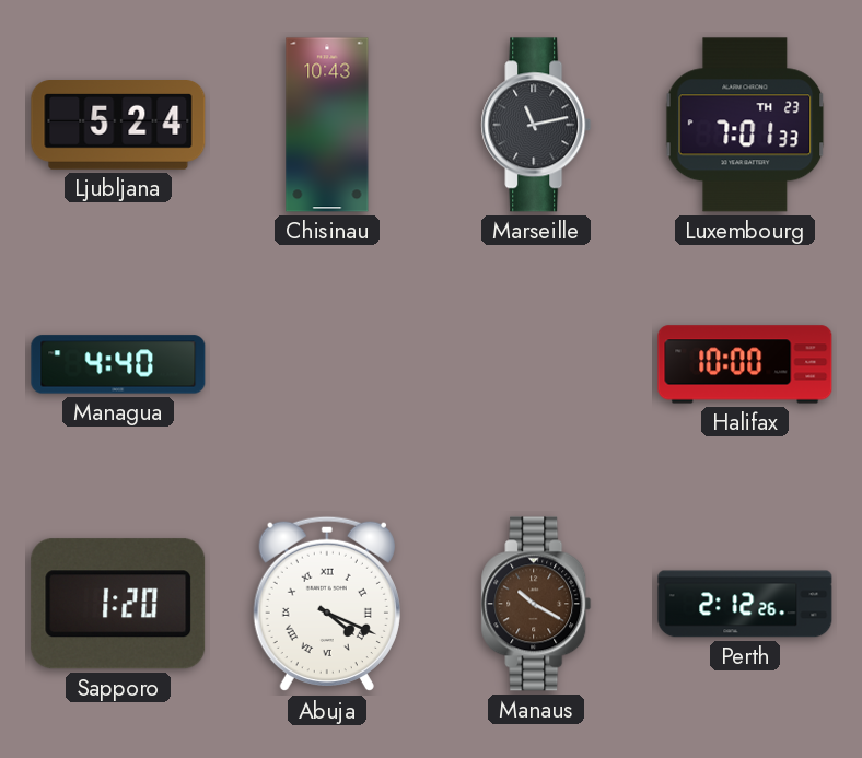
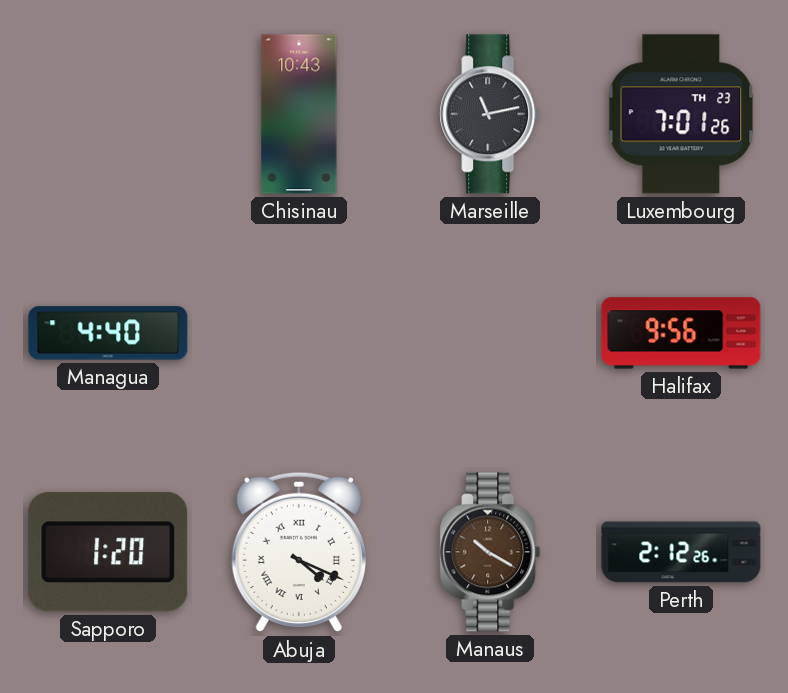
Ljubljana: 5:24 -> none (118, 126)
Luxembourg: 7:01:33 -> 7:01:26 (681, 114)
Halifax: 10:00 -> 9:56 (681, 333)
